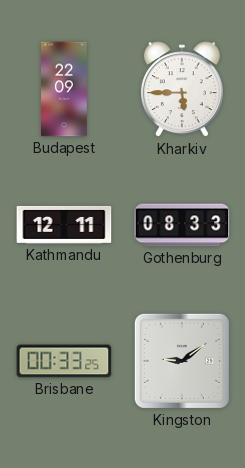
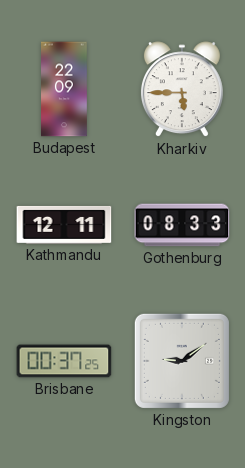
Brisbane: 00:33 -> 00:37 (64, 361)
